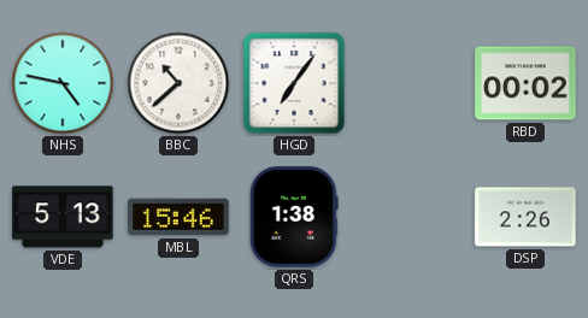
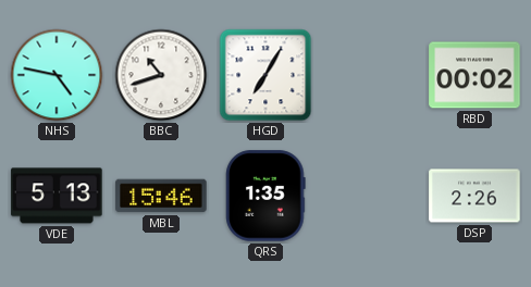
BBC: 10:38 -> 10:42 (161, 75)
HGD: 7:06 -> 7:05 (265, 75)
QRS: 1:38 -> 1:35 (265, 196)
